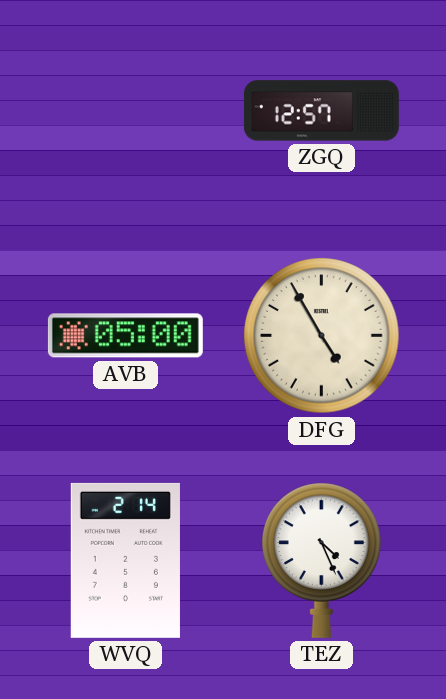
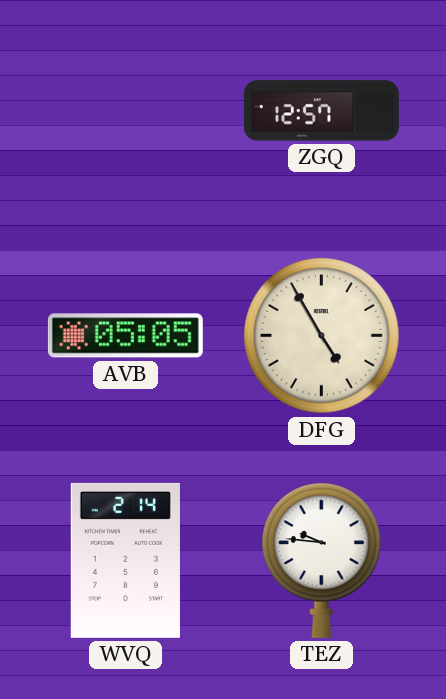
AVB: 05:00 -> 05:05 (125, 336)
TEZ: 4:26 -> 9:46 (322, 560)
